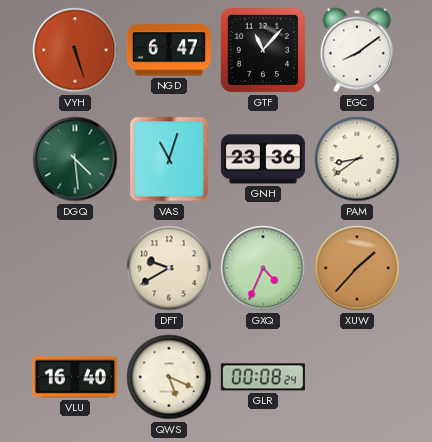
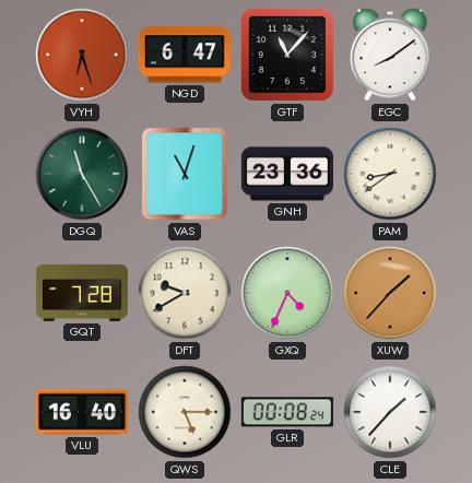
VYH: 5:27 -> 6:27 (82, 55)
DGQ: 4:29 -> 11:25 (82, 174)
GQT: none -> 7:28 (82, 293)
QWS: 5:19 -> 5:15 (185, 412)
CLE: none -> 1:37 (390, 412)
